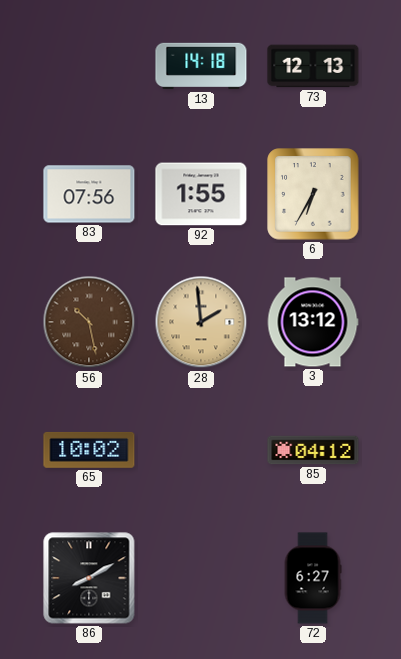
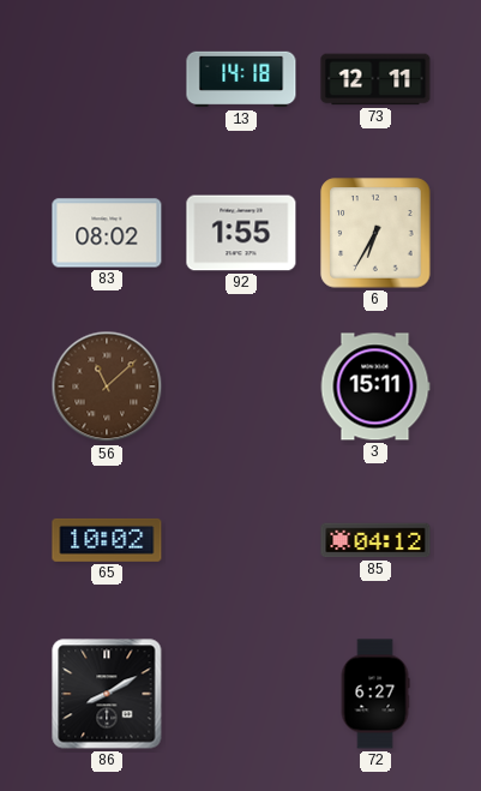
73: 12:13 -> 12:11 (375, 79)
83: 07:56 -> 08:02 (107, 233)
56: 10:28 -> 11:08 (107, 386)
28: 1:59 -> none (201, 322)
3: 13:12 -> 15:11 (375, 386)
